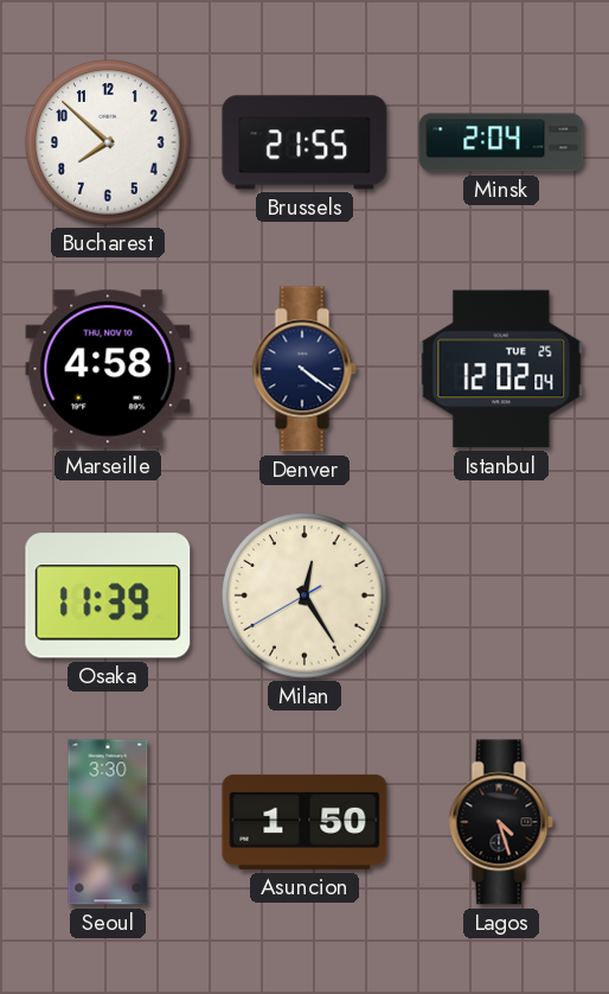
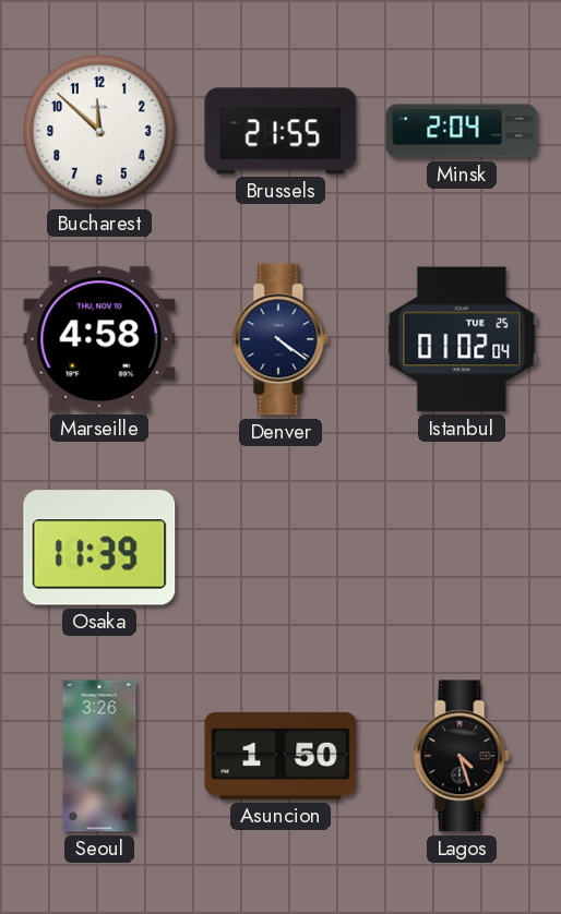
Bucharest: 7:52 -> 11:52 (99, 131)
Istanbul: 12:02 -> 01:02 (462, 339)
Milan: 12:24 -> none (304, 595)
Seoul: 3:30 -> 3:26 (99, 756)
